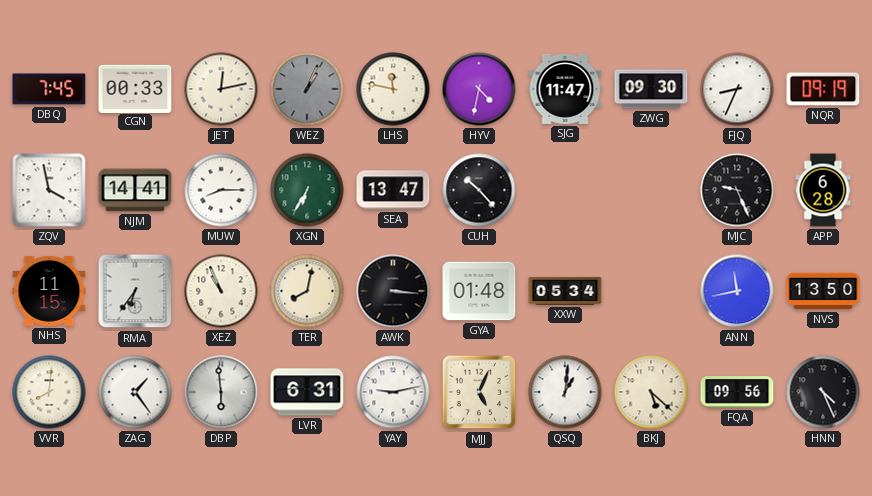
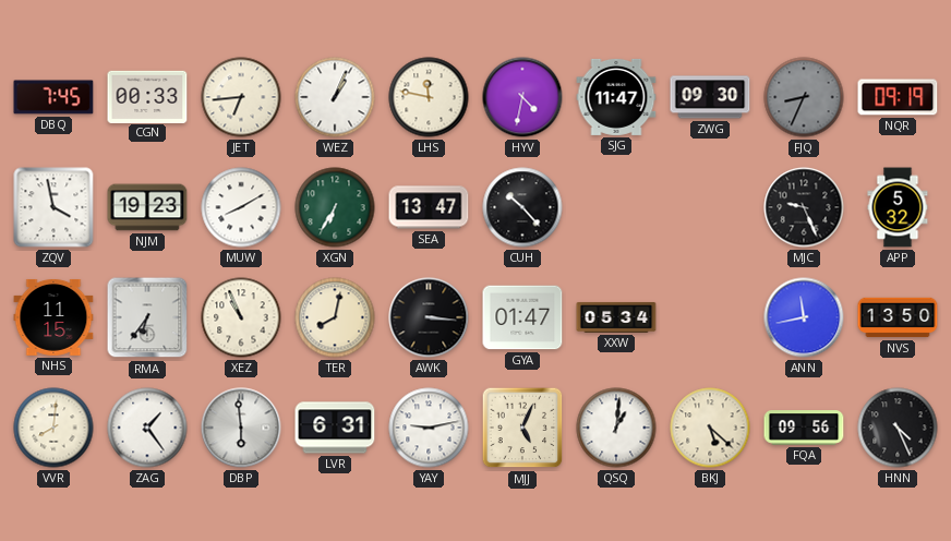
JET: 12:13 -> 6:44 (241, 97)
WEZ dial: grey -> white (335, 97)
FJQ dial: white -> grey (804, 97)
NJM: 14:41 -> 19:23 (147, 207)
MUW: 8:15 -> 8:10 (241, 207)
APP: 6:28 -> 5:32 (898, 207)
GYA: 01:48 -> 01:47 (522, 317)
